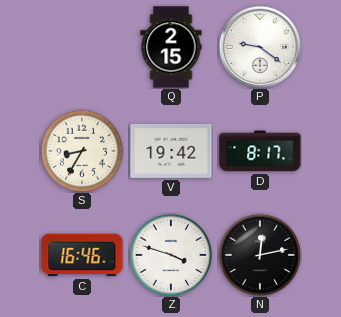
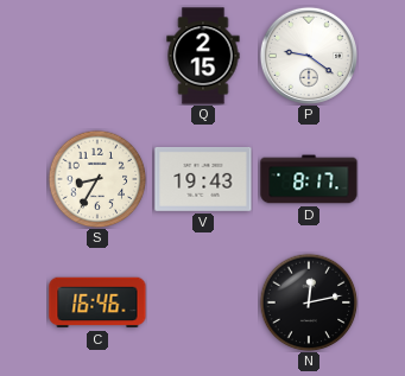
V: 19:42 -> 19:43 (203, 179)
Z: 3:48 -> none (171, 255)
